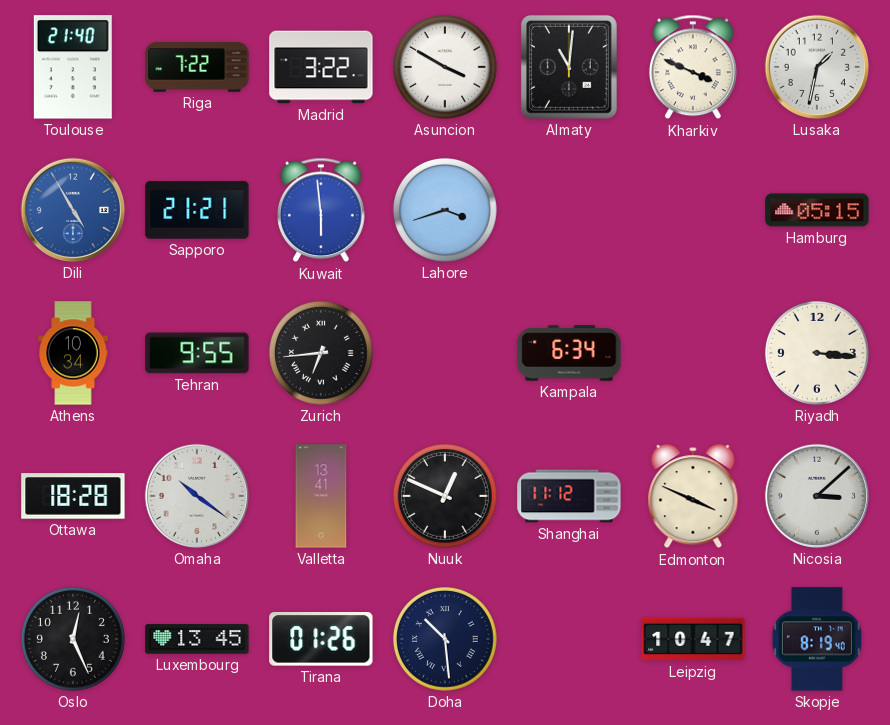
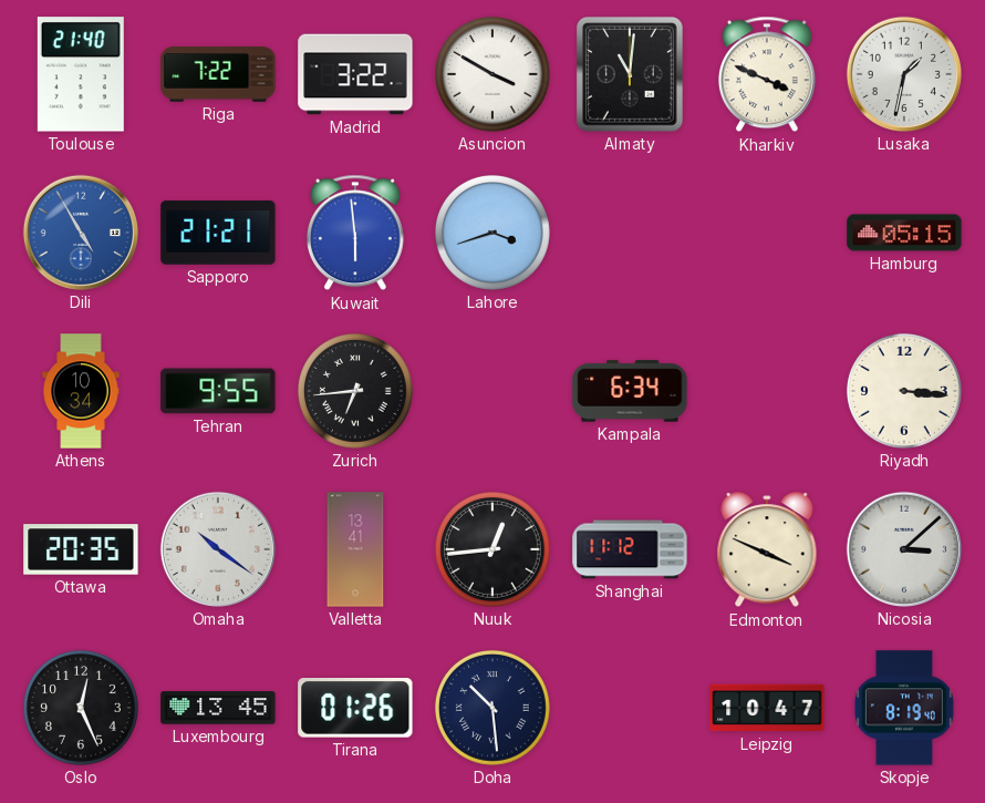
Ottawa: 18:28 -> 20:35 (81, 549)
Nuuk: 12:49 -> 12:44 (492, 549)
